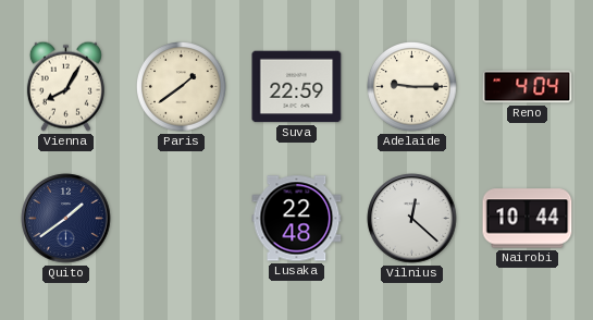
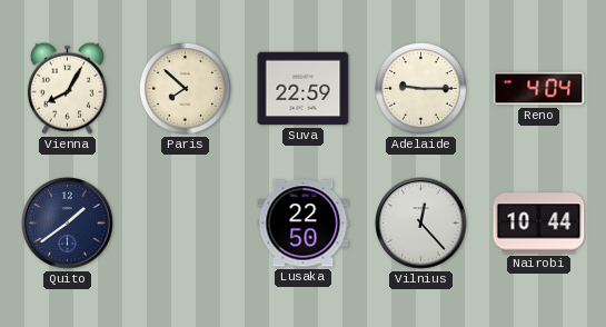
Paris: 1:39 -> 7:52 (186, 89)
Lusaka: 22:48 -> 22:50 (304, 224)
Vilnius: 12:22 -> 12:23 (421, 224)
